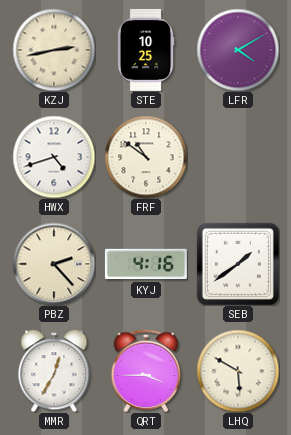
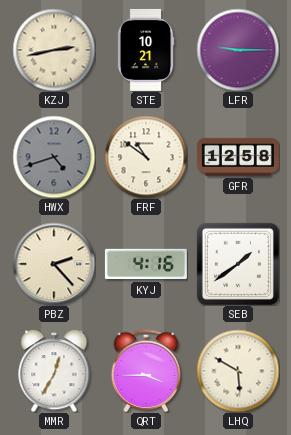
STE: 10:25 -> 10:21 (146, 50)
LFR: 4:10 -> 9:15 (238, 50)
HWX dial: white -> grey (54, 157)
GFR: none -> 12:58 (238, 157)
